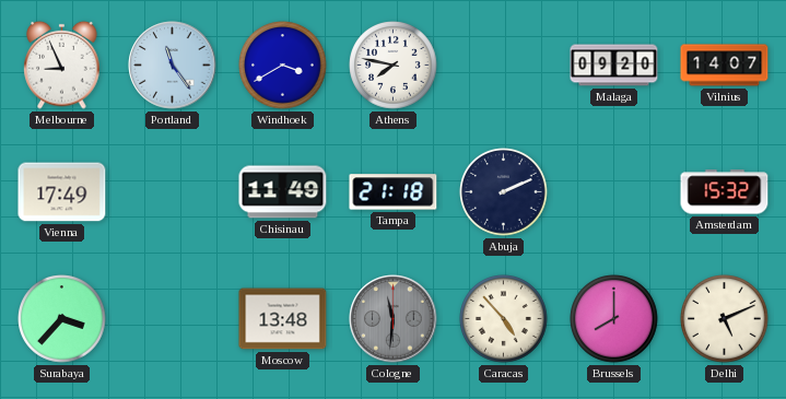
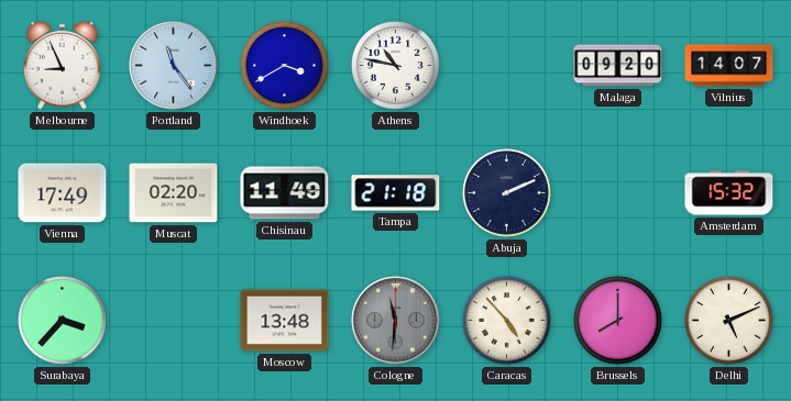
Athens: 7:47 -> 10:47 (396, 66)
Muscat: none -> 02:20 (174, 193)
